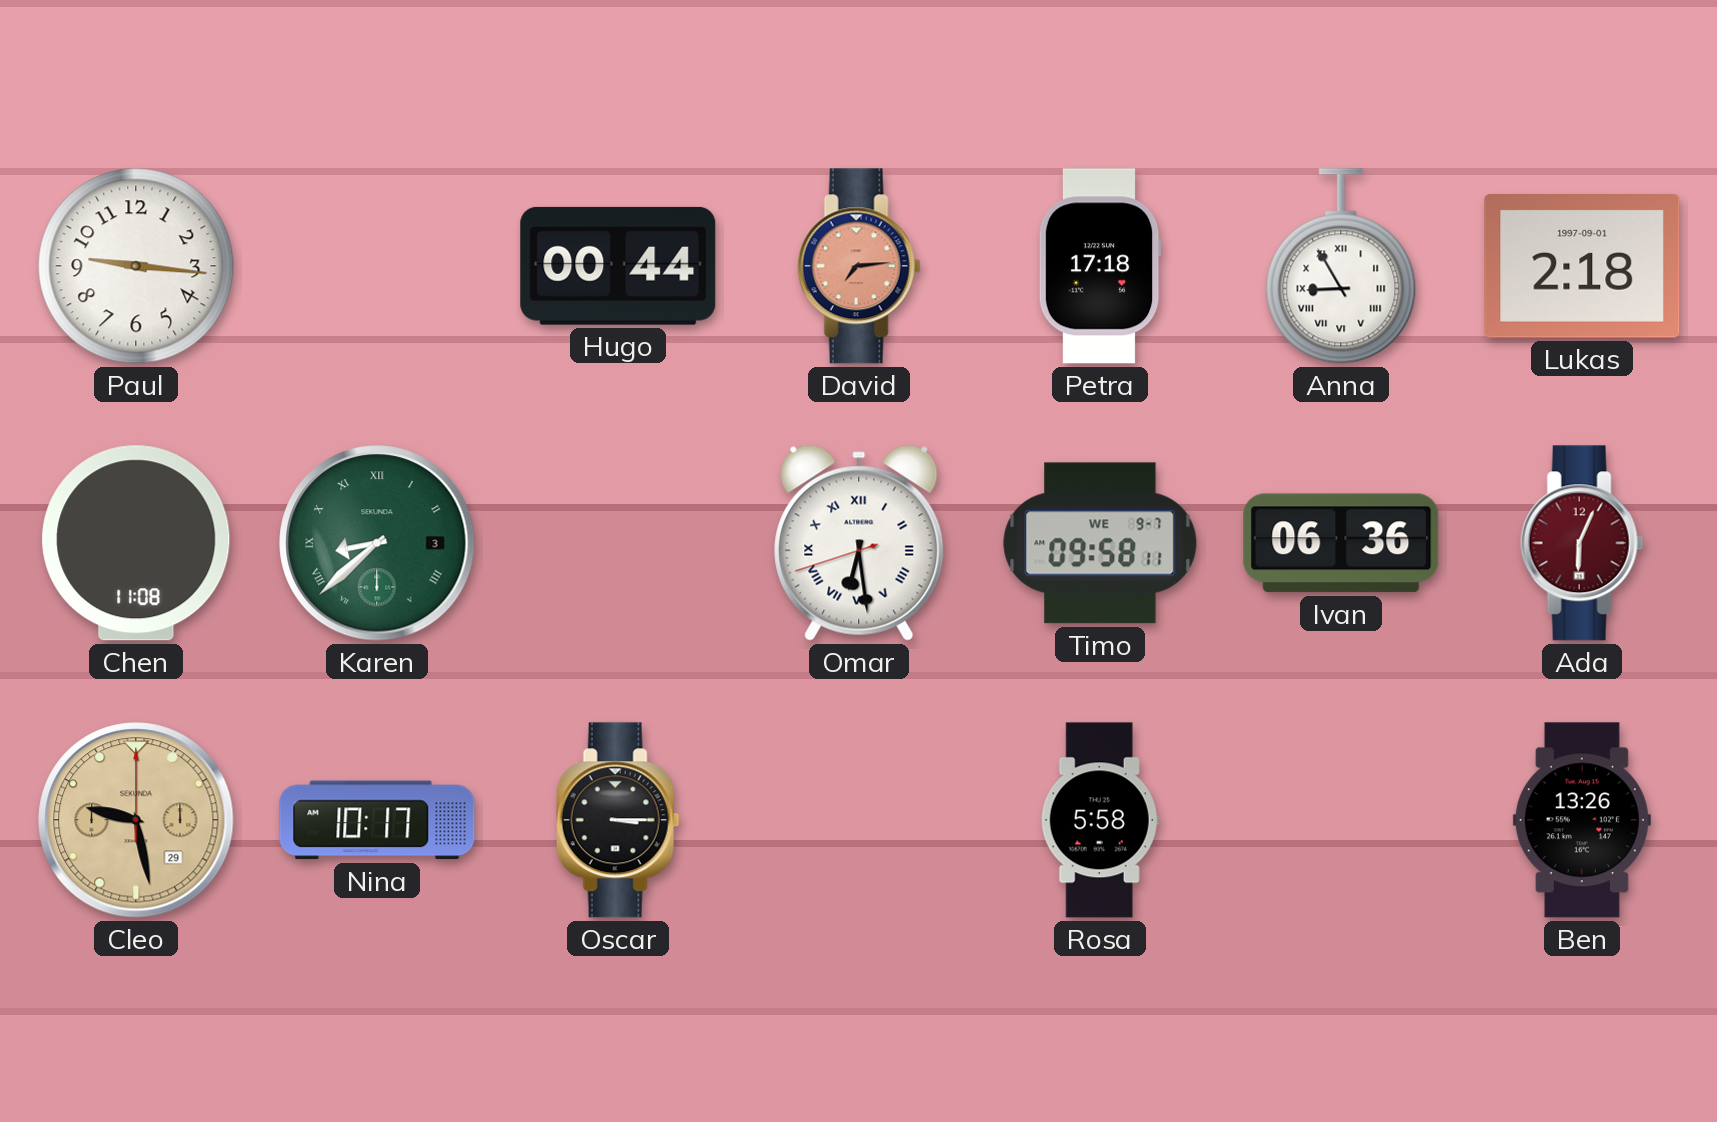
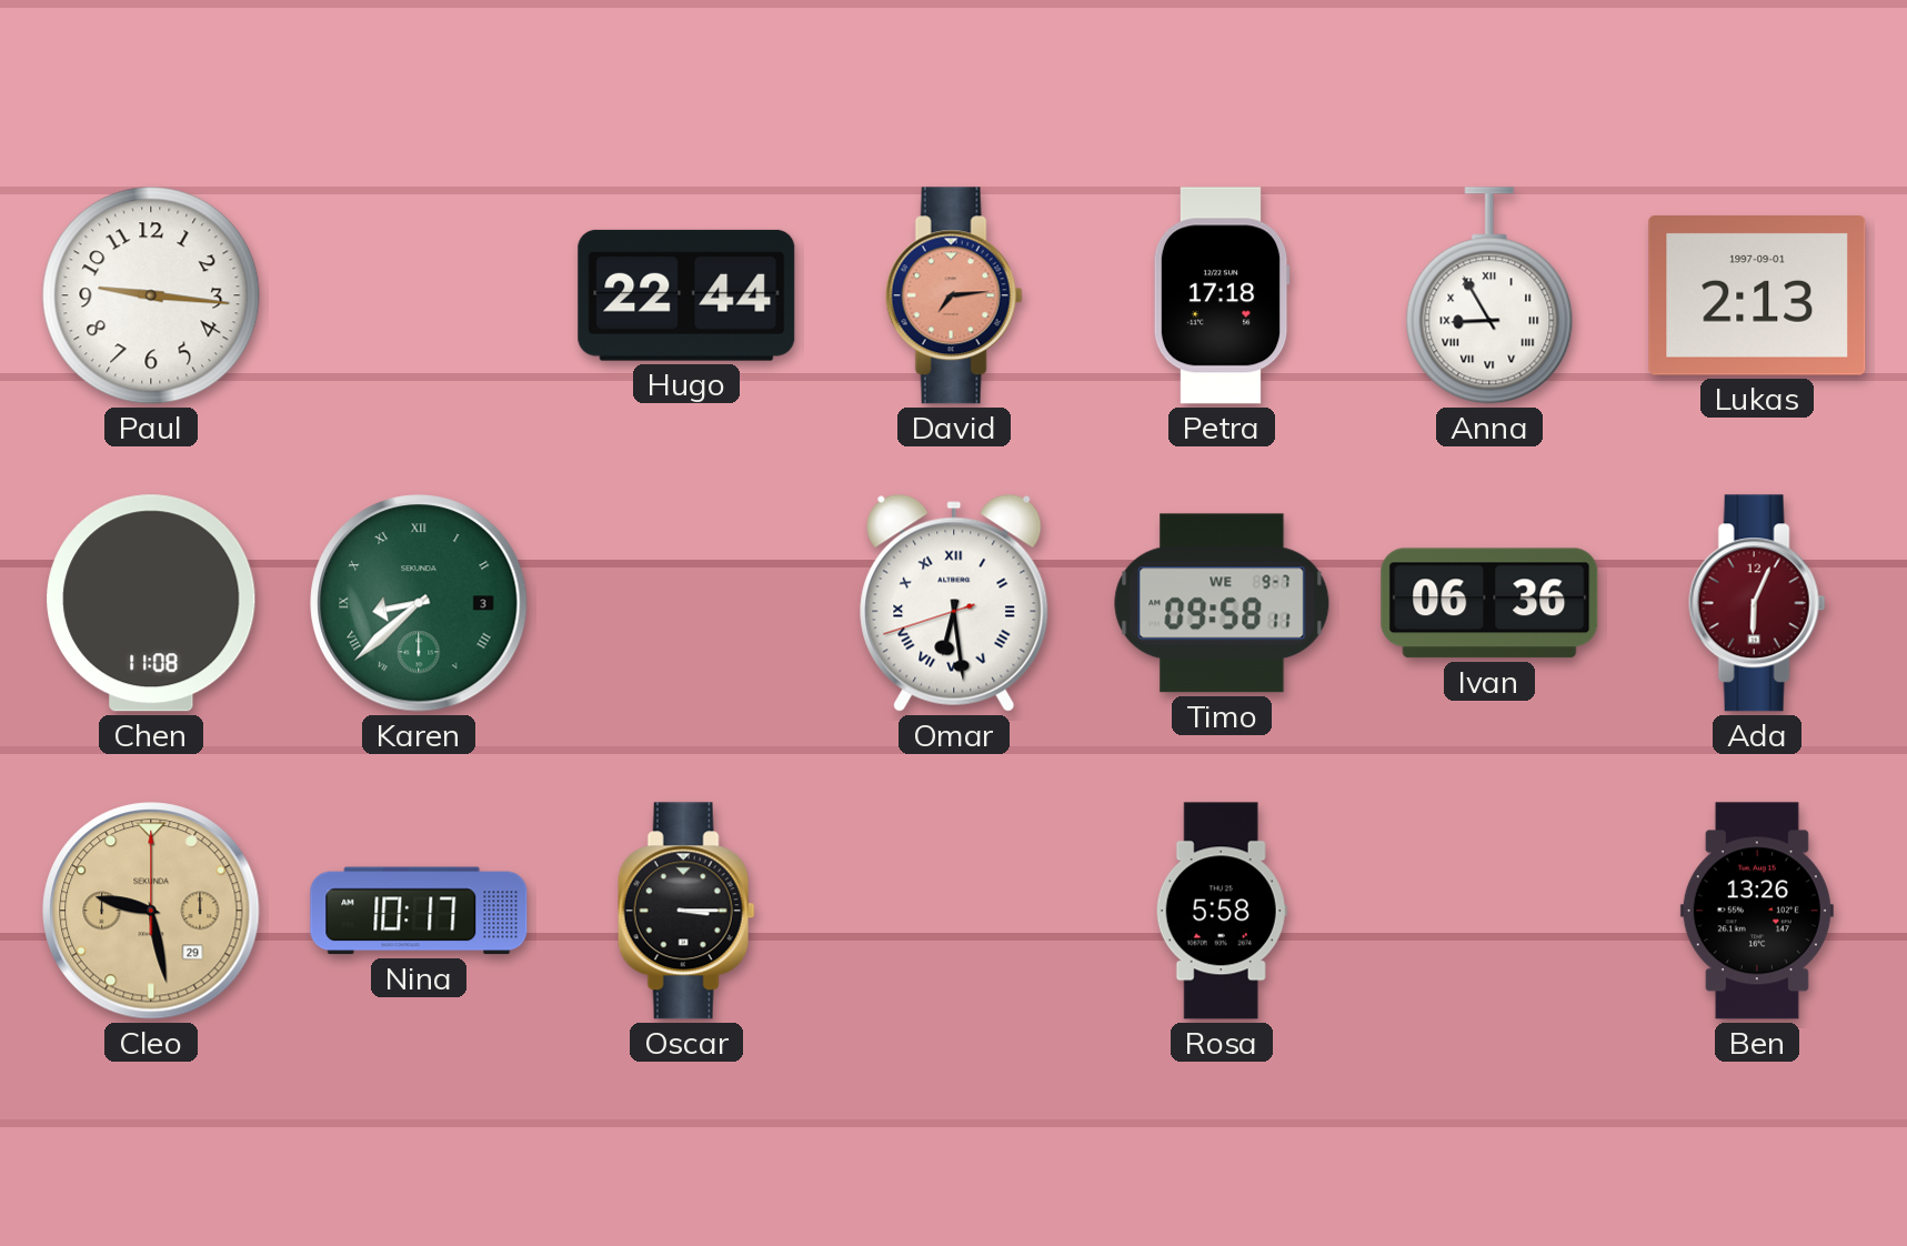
Hugo: 00:44 -> 22:44 (686, 295)
Lukas: 2:18 -> 2:13 (1757, 297)
